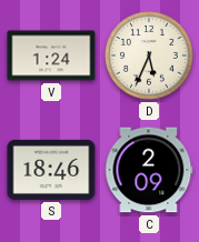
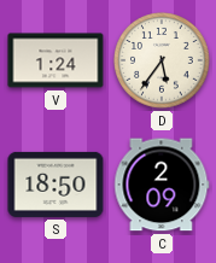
D: 5:34 -> 5:36 (163, 62)
S: 18:46 -> 18:50 (56, 185)
